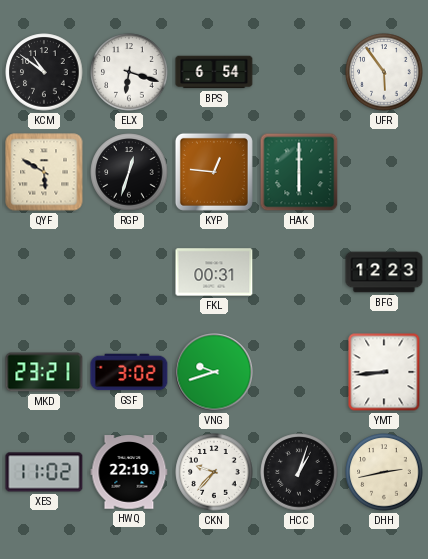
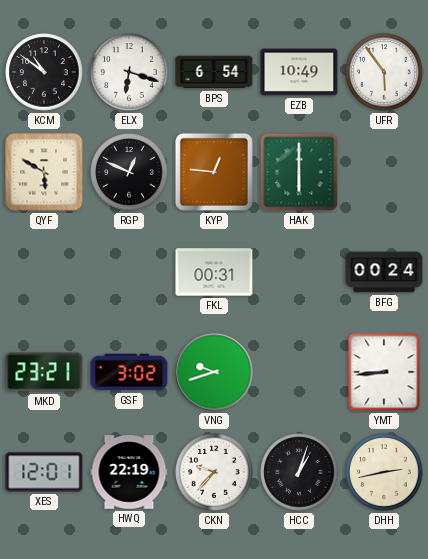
EZB: none -> 10:49 (299, 72)
RGP: 12:33 -> 12:49 (129, 172)
BFG: 12:23 -> 00:24 (384, 272)
XES: 11:02 -> 12:01 (44, 472)
